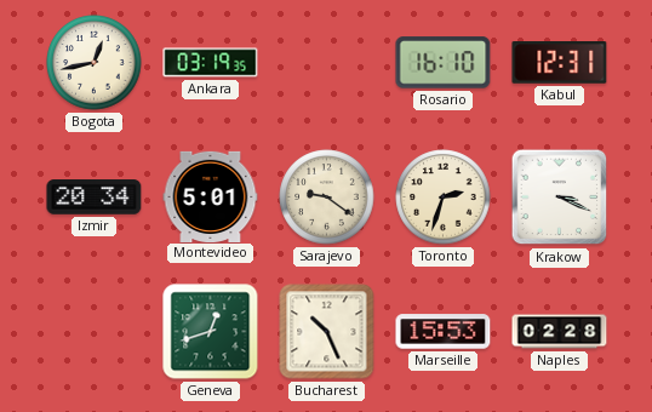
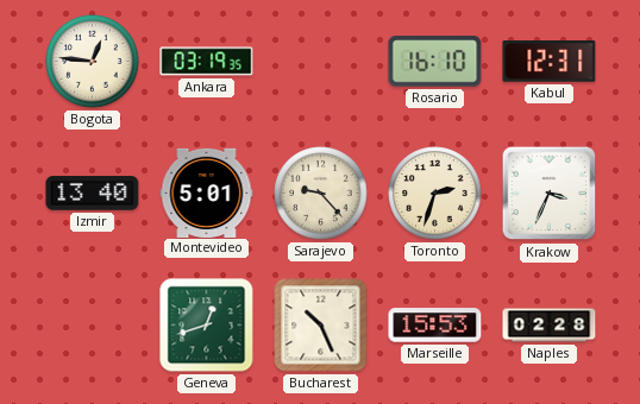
Bogota: 12:43 -> 12:46 (93, 62)
Izmir: 20:34 -> 13:40 (93, 194)
Sarajevo: 9:21 -> 9:23 (321, 194)
Krakow: 3:19 -> 3:34 (550, 194)
